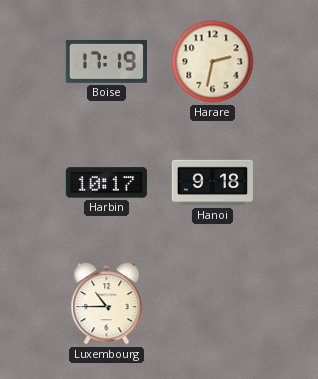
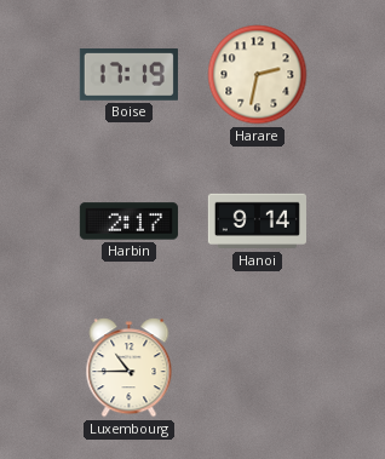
Harbin: 10:17 -> 2:17 (128, 222)
Hanoi: 9:18 -> 9:14 (257, 222)
